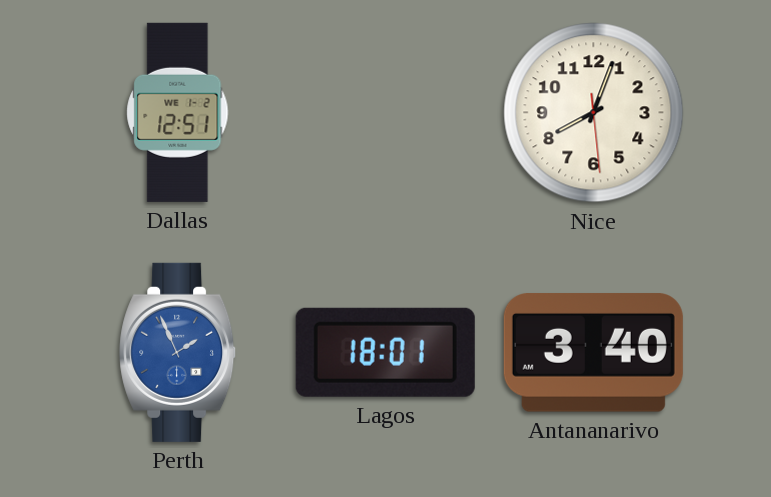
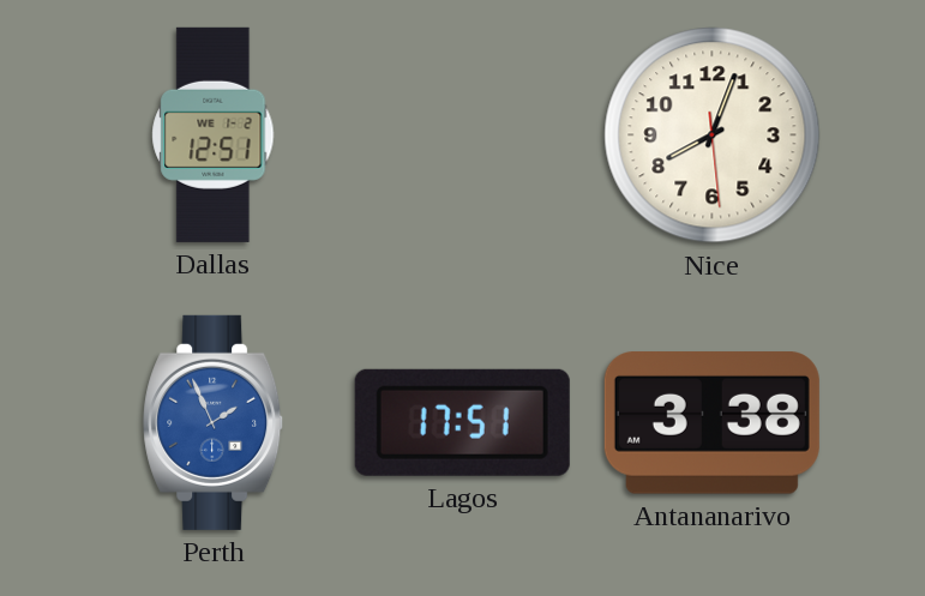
Lagos: 18:01 -> 17:51 (462, 422)
Antananarivo: 3:40 -> 3:38 (711, 423)
